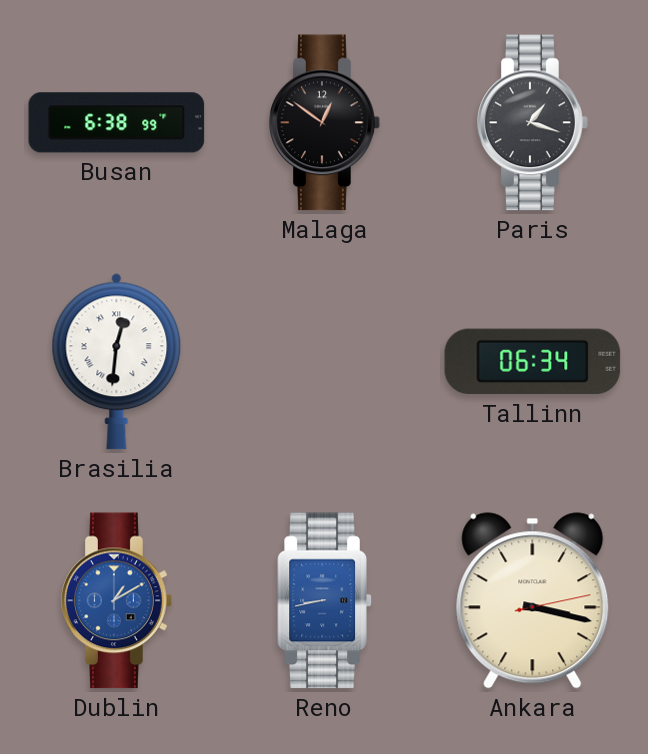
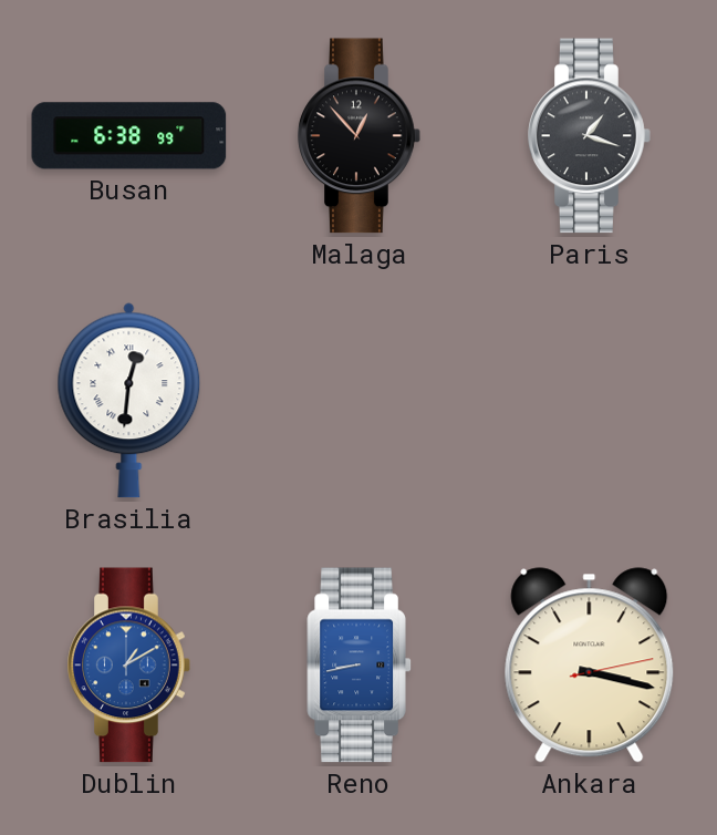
Malaga: 12:51 -> 12:53 (360, 136)
Tallinn: 06:34 -> none (533, 362)
